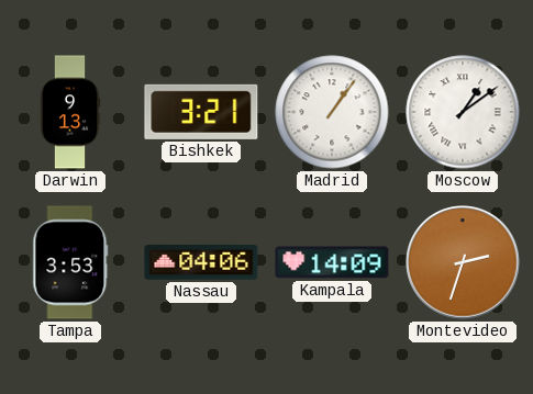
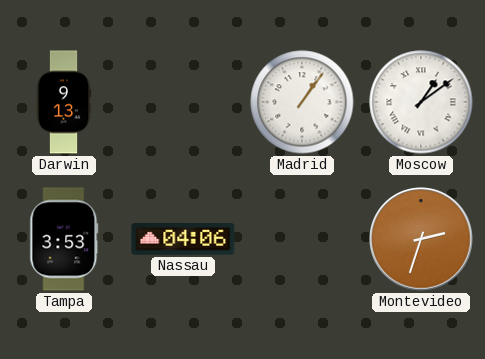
Bishkek: 3:21 -> none (201, 112)
Kampala: 14:09 -> none (332, 262)
